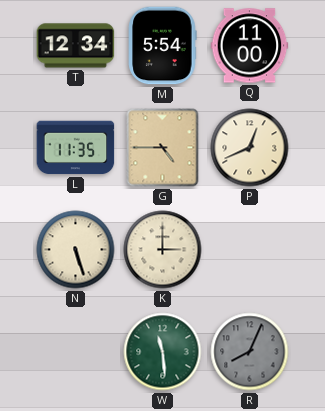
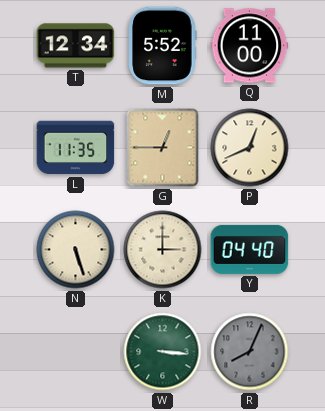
M: 5:54 -> 5:52 (163, 46)
G: 4:45 -> 12:45 (163, 148)
Y: none -> 04:40 (250, 249)
W: 11:29 -> 3:16 (163, 352)
